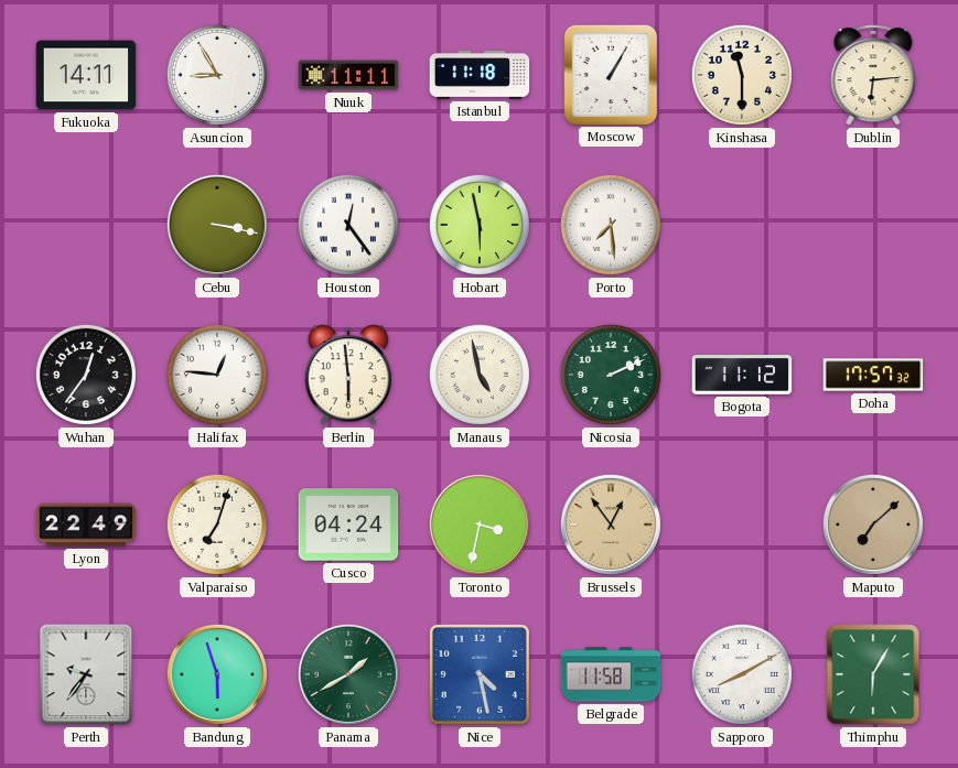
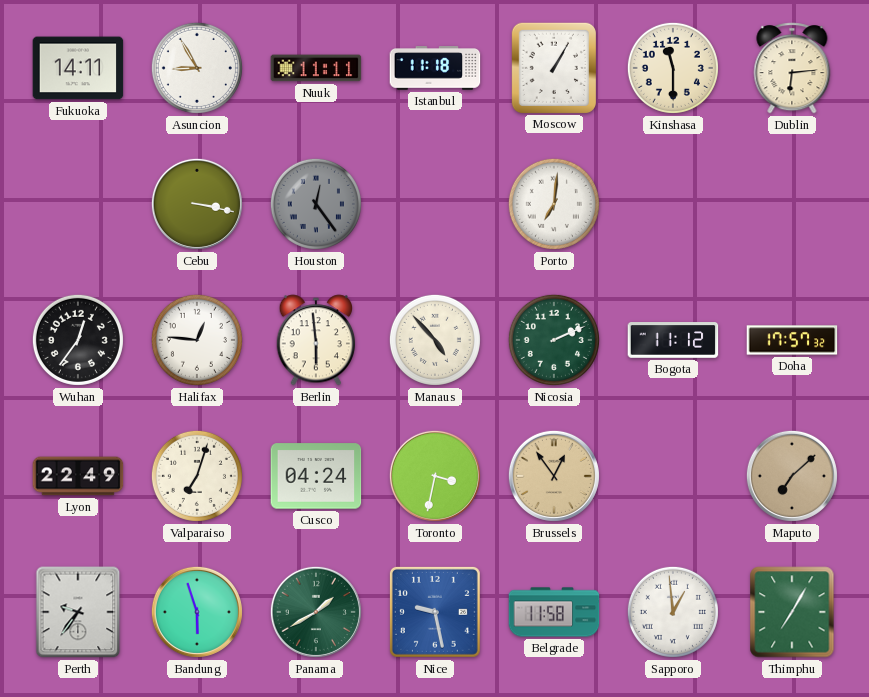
Houston dial: white -> grey (316, 204)
Hobart: 5:58 -> none (480, 225)
Porto: 7:29 -> 7:01 (554, 204)
Manaus: 4:58 -> 4:53 (435, 340)
Nice: 4:28 -> 9:28 (435, 612)
Sapporo: 8:10 -> 12:59 (673, 612)
Thimphu: 6:05 -> 7:05 (792, 612)
